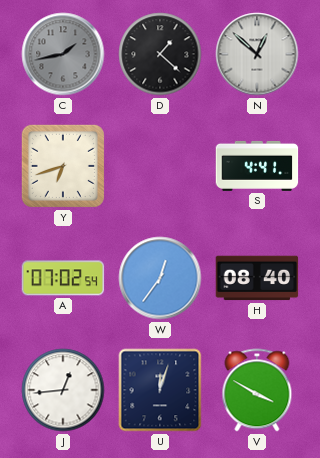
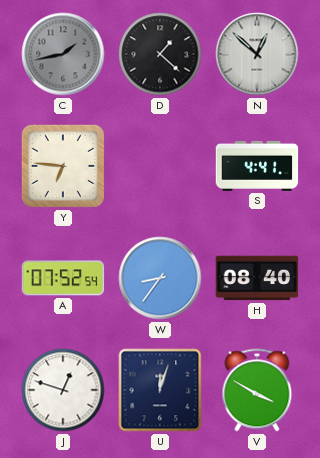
Y: 6:42 -> 6:46 (63, 166)
A: 07:02 -> 07:52 (63, 278)
W: 12:36 -> 8:36 (160, 278)
J: 12:44 -> 12:48 (63, 390)
